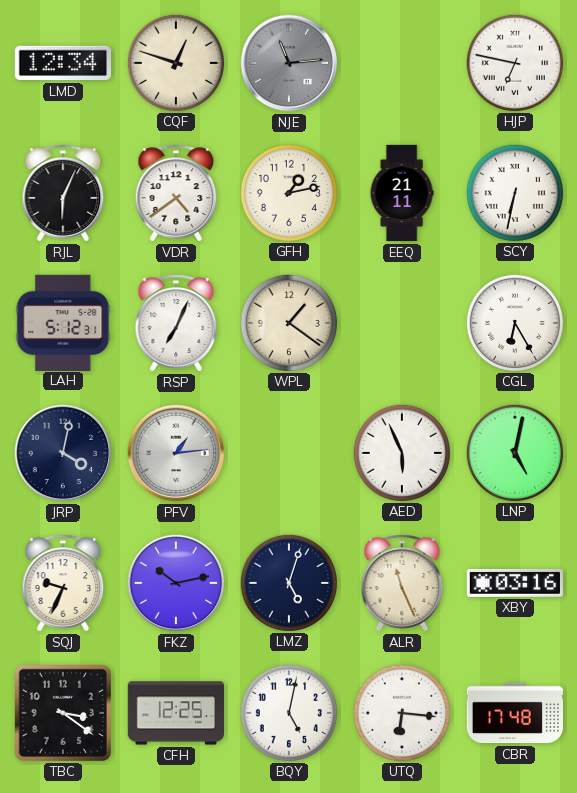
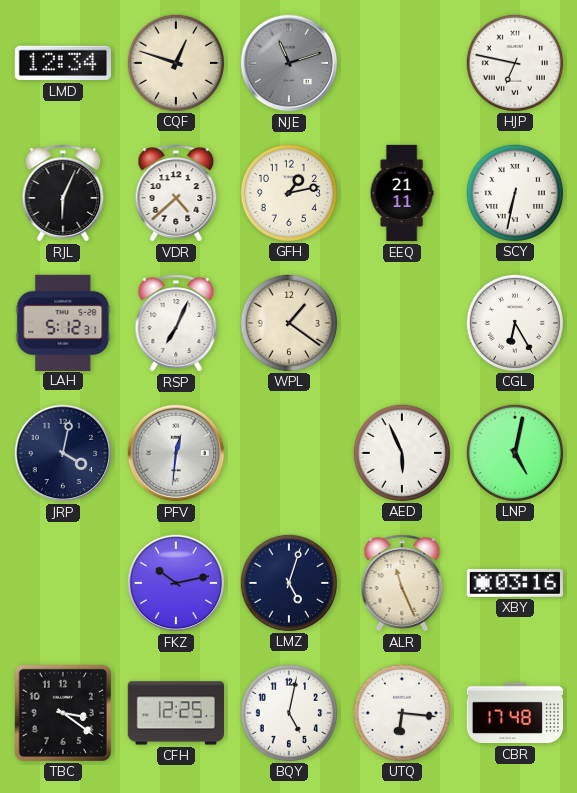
NJE: 11:14 -> 11:12 (289, 63)
VDR: 4:39 -> 4:38 (176, 193)
PFV: 1:14 -> 12:31 (176, 453)
SQJ: 9:34 -> none (63, 583)
